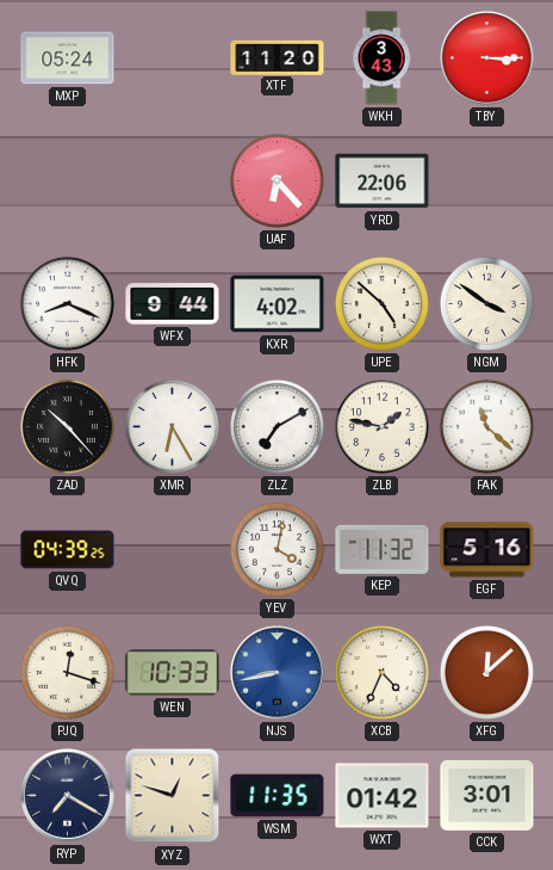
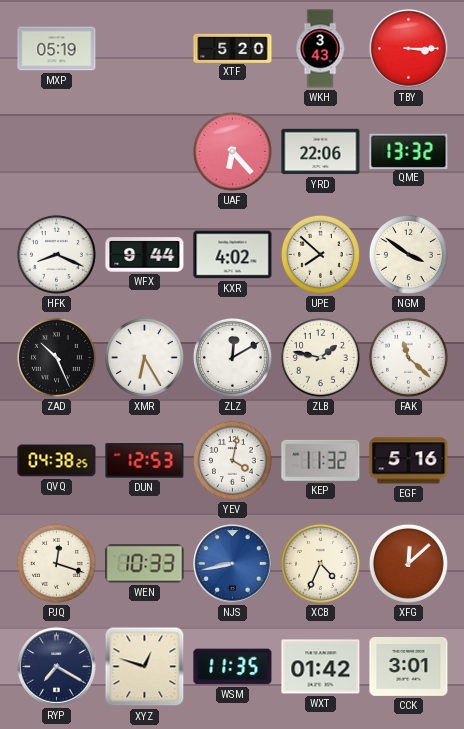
MXP: 05:24 -> 05:19 (57, 49)
XTF: 11:20 -> 5:20 (233, 48)
QME: none -> 13:32 (409, 151)
UPE: 4:52 -> 7:52 (320, 254)
ZAD: 10:23 -> 10:26 (56, 357)
ZLZ: 7:10 -> 12:10 (232, 357)
QVQ: 04:39 -> 04:38 (57, 461)
DUN: none -> 12:53 (145, 461)
